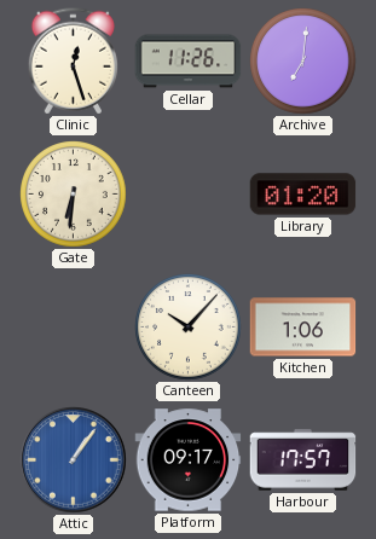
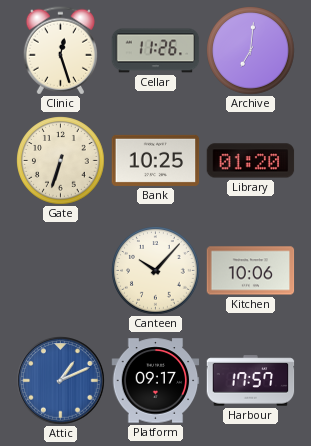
Gate: 6:31 -> 6:33 (61, 161)
Bank: none -> 10:25 (156, 160)
Kitchen: 1:06 -> 10:06 (251, 271)
Attic: 1:06 -> 1:11 (61, 381)
